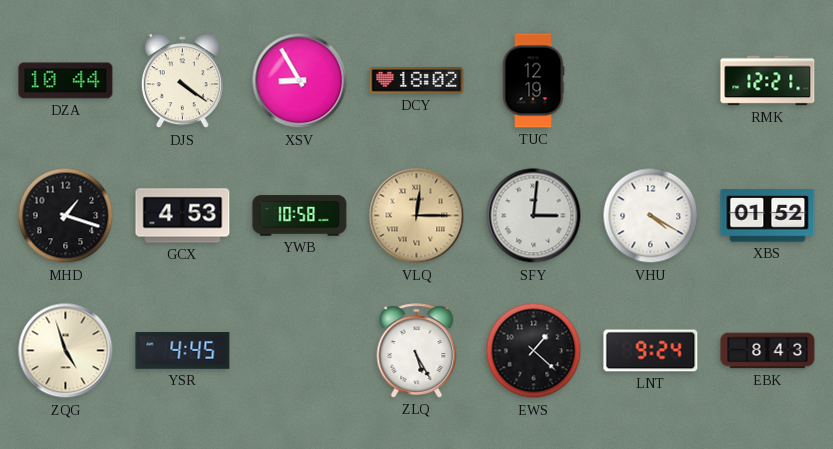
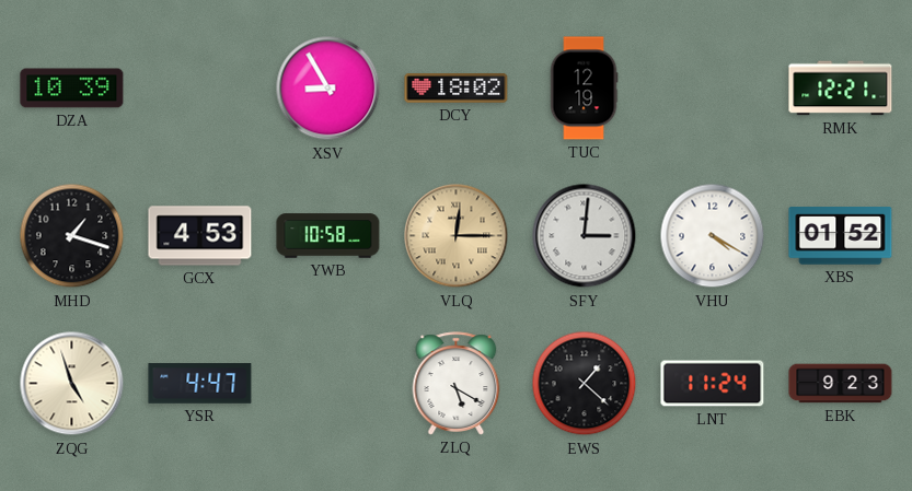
DZA: 10:44 -> 10:39 (72, 89)
DJS: 4:21 -> none (182, 81)
YSR: 4:45 -> 4:47 (200, 384)
ZLQ: 5:25 -> 5:20 (457, 384)
LNT: 9:24 -> 11:24 (713, 384)
EBK: 8:43 -> 9:23 (841, 384)
